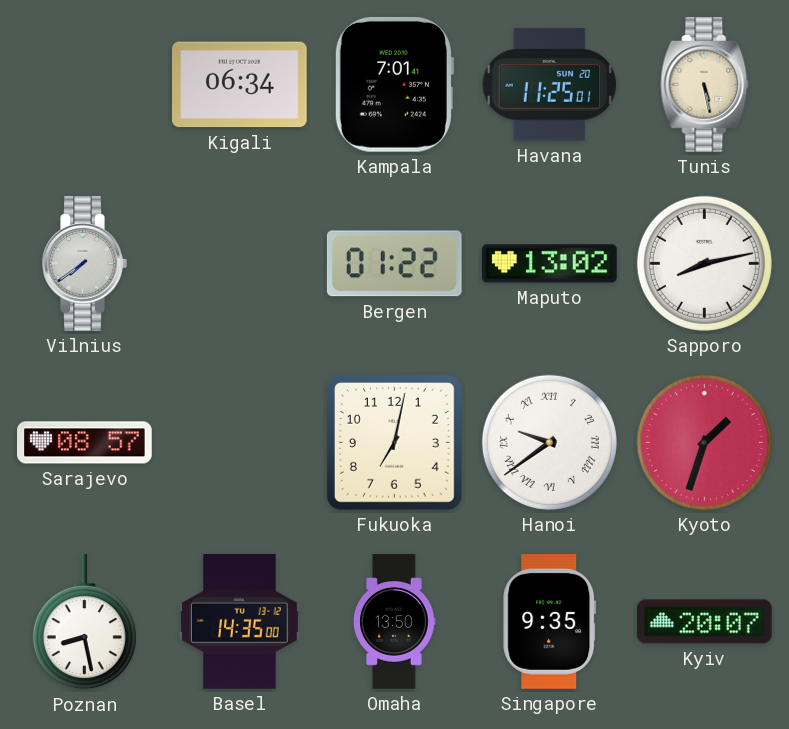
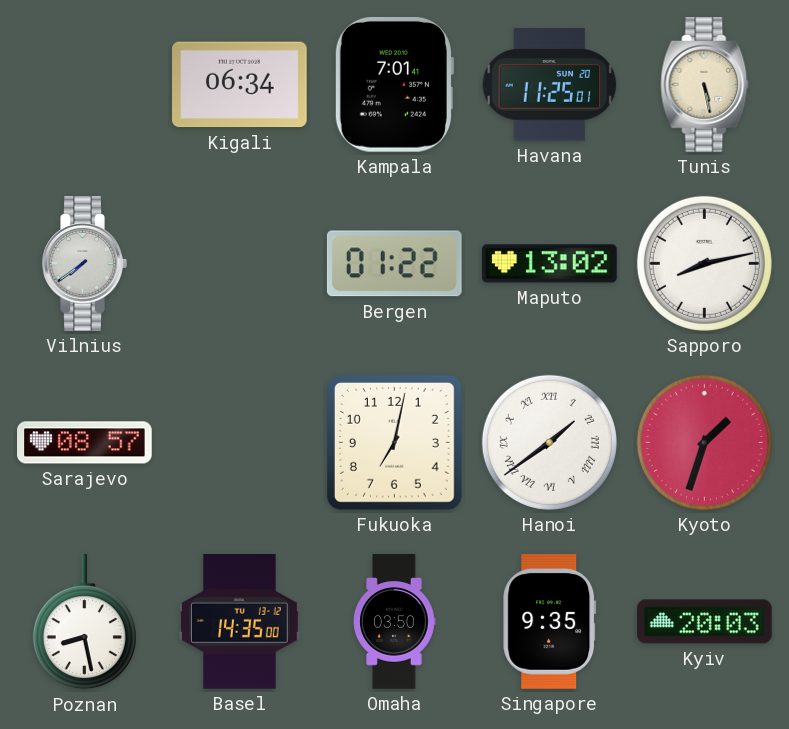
Hanoi: 9:39 -> 1:39 (549, 442)
Omaha: 13:50 -> 03:50 (395, 622)
Kyiv: 20:07 -> 20:03 (705, 622)
